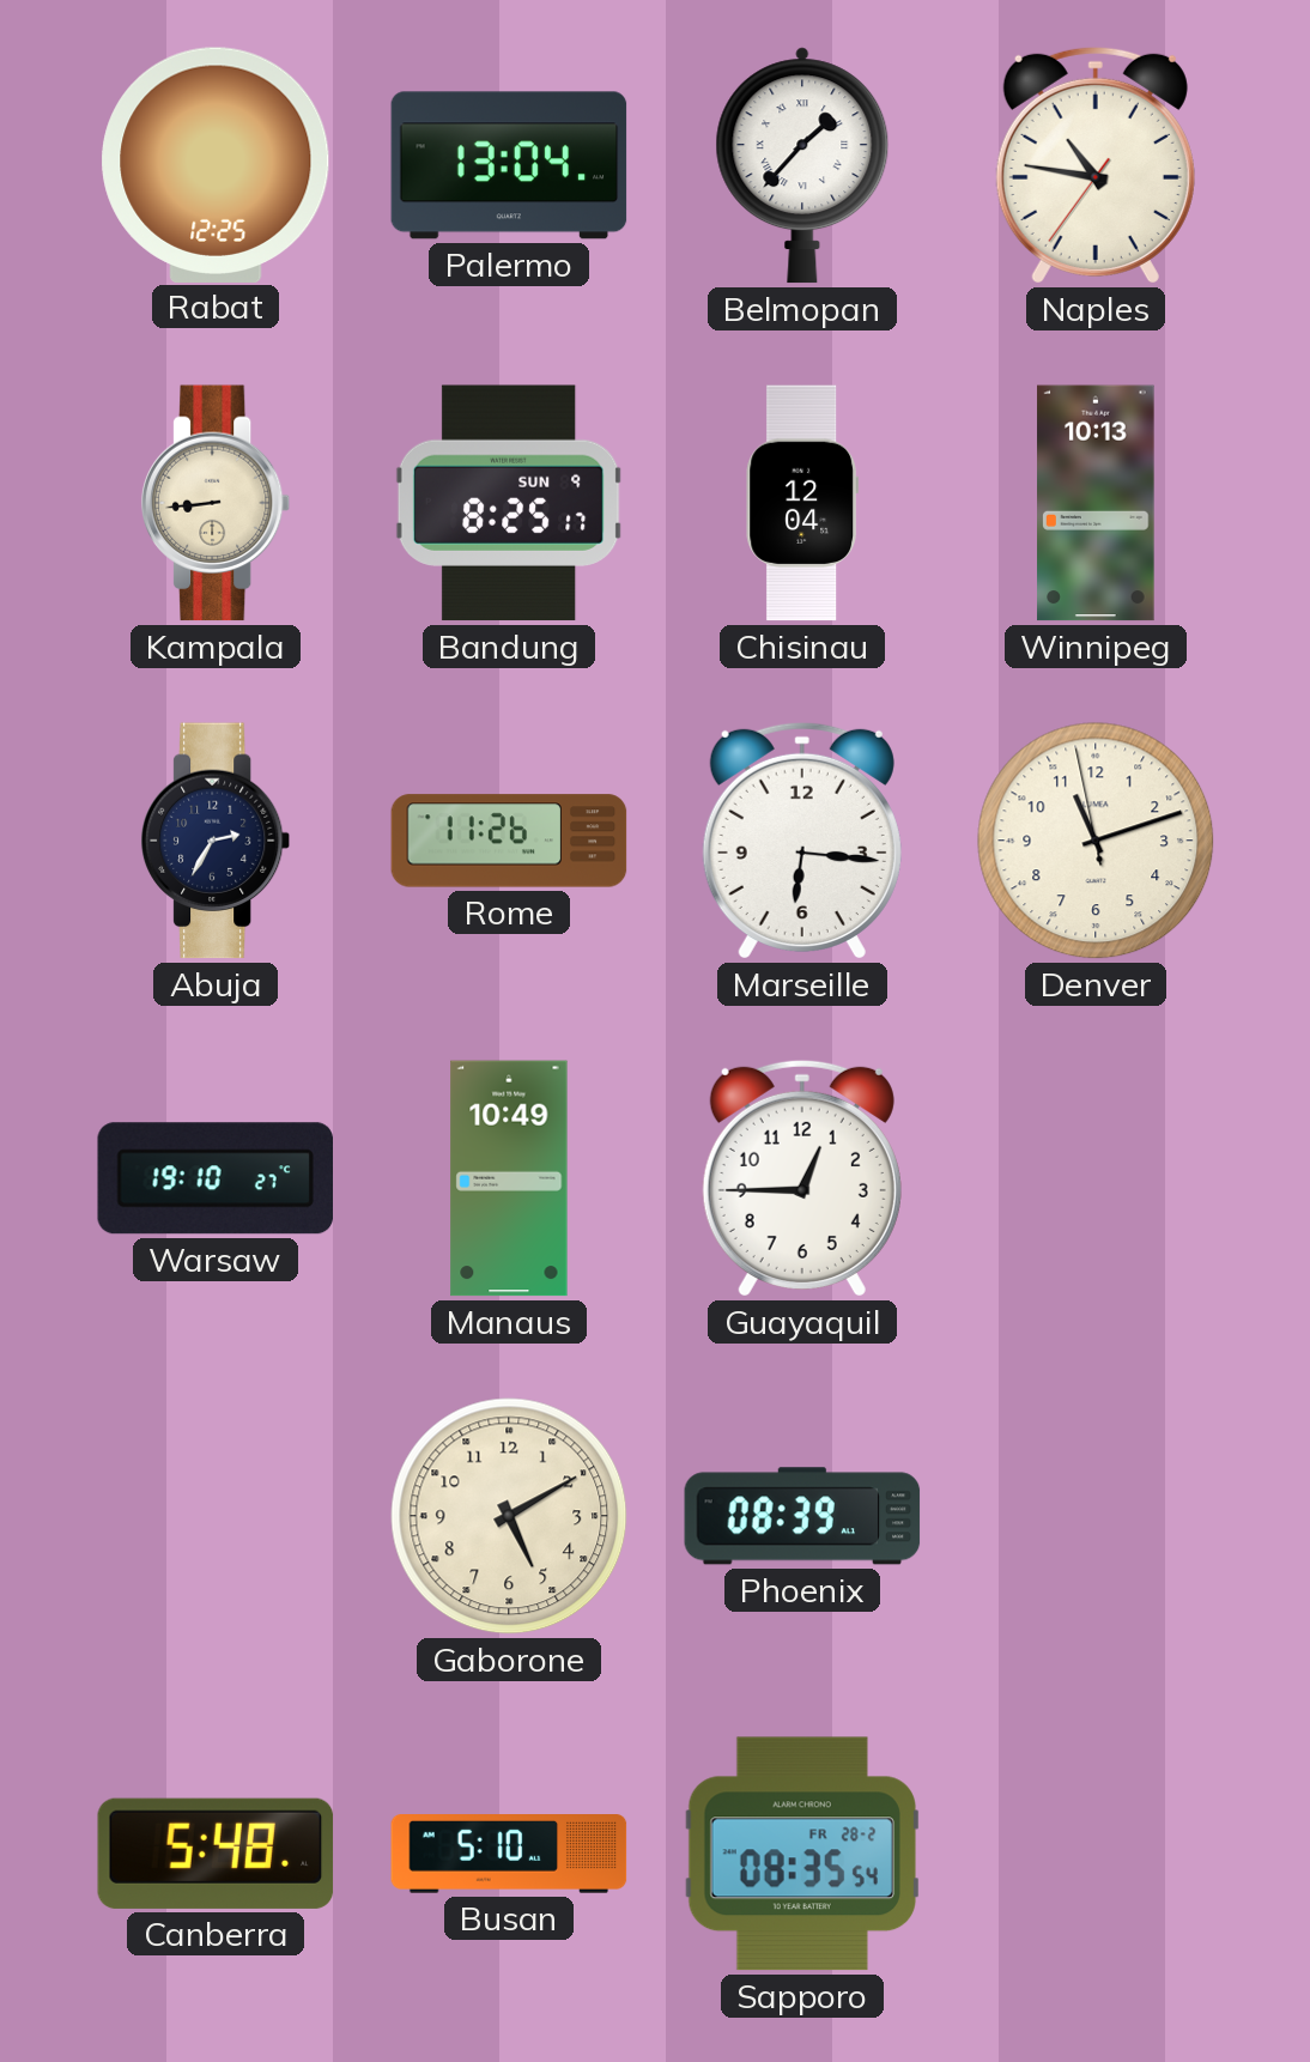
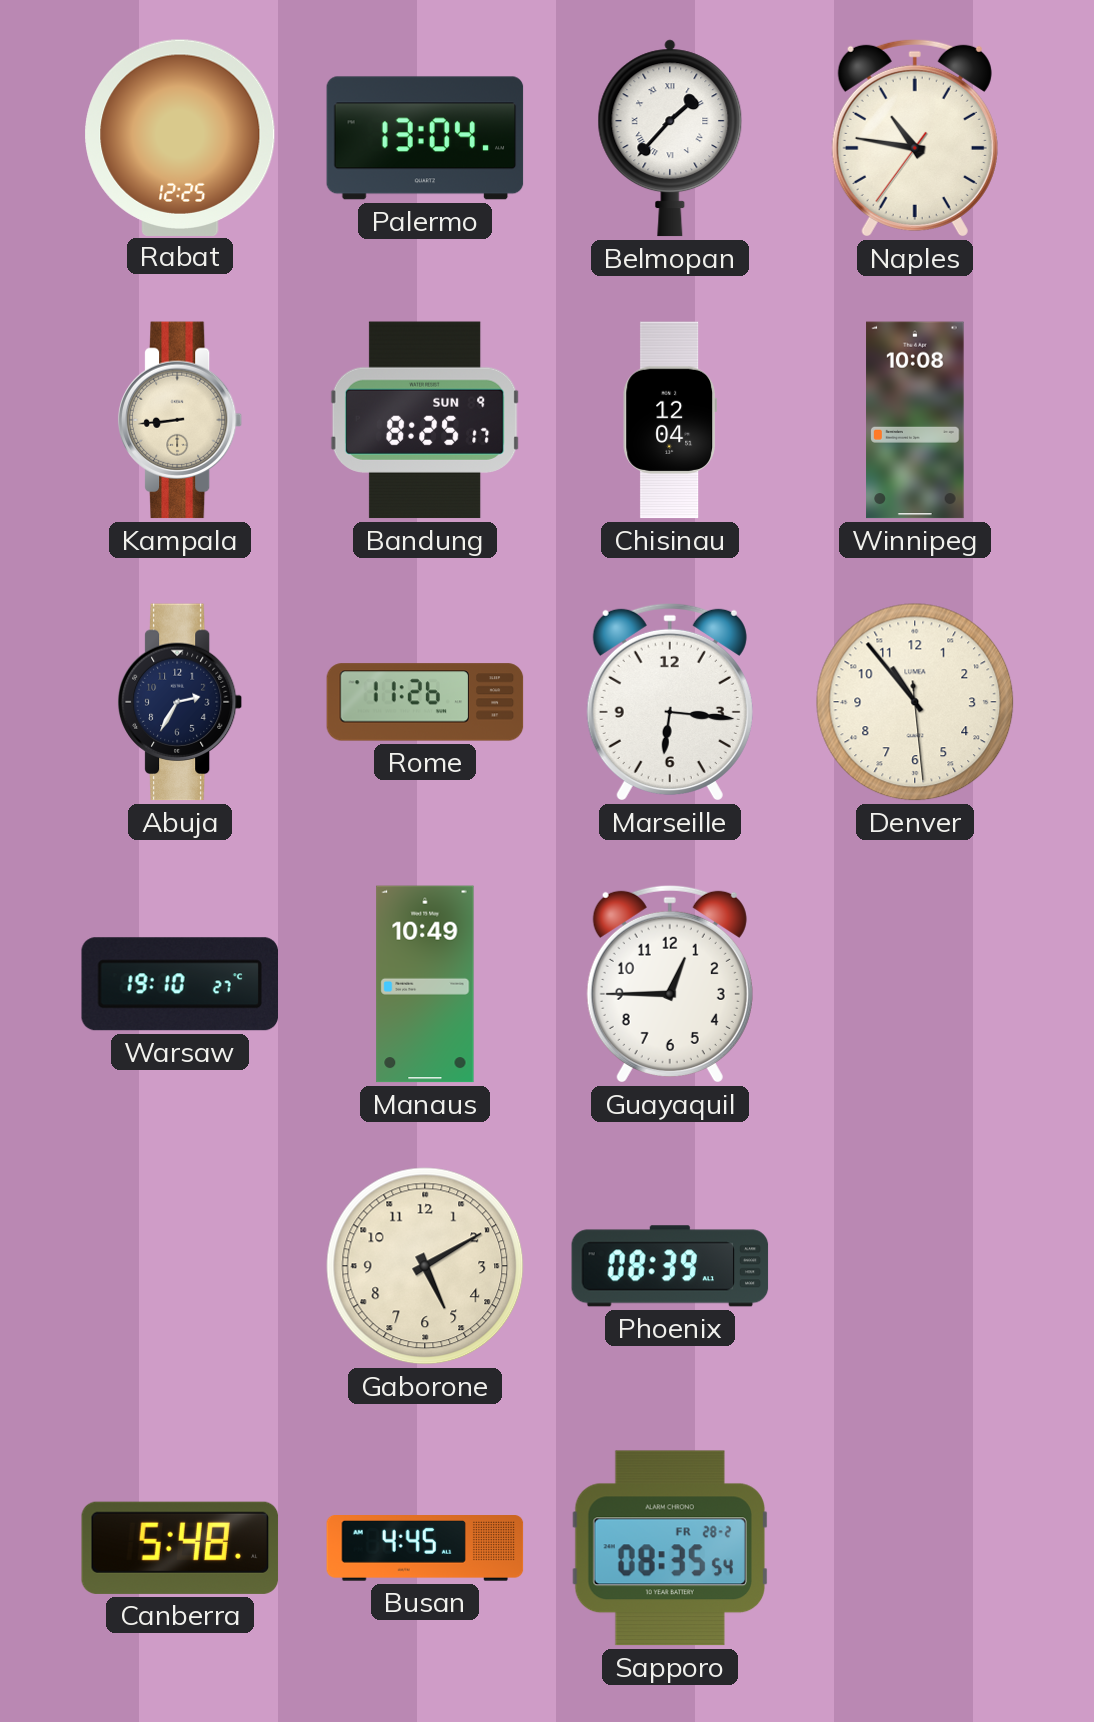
Winnipeg: 10:13 -> 10:08 (915, 420)
Denver: 11:11 -> 10:53 (915, 702)
Busan: 5:10 -> 4:45 (425, 1549)
